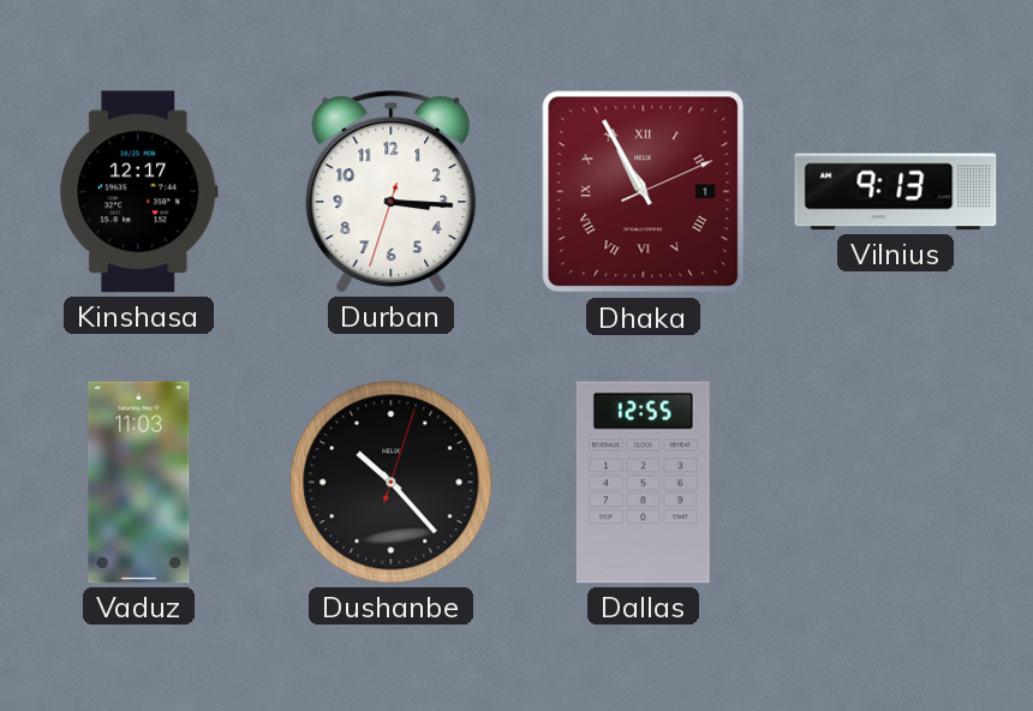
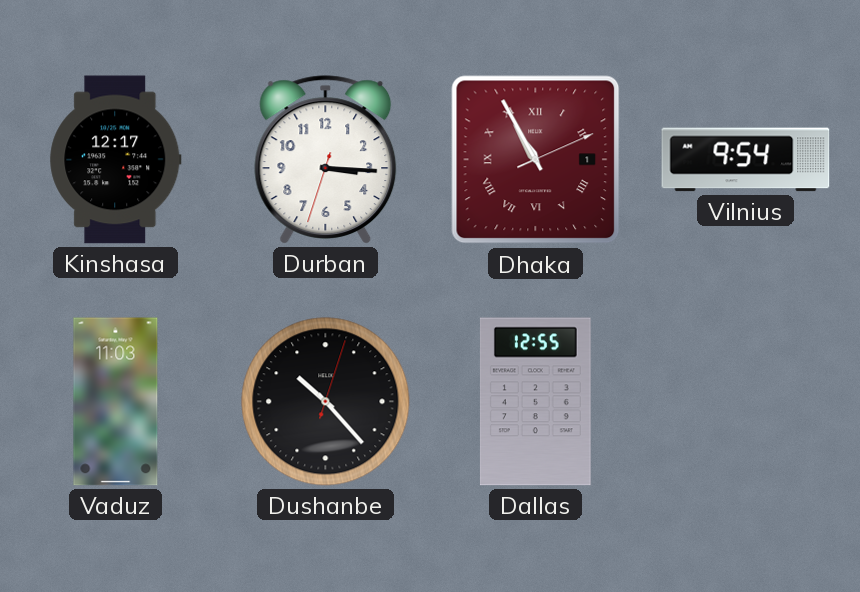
Vilnius: 9:13 -> 9:54 (746, 160)
